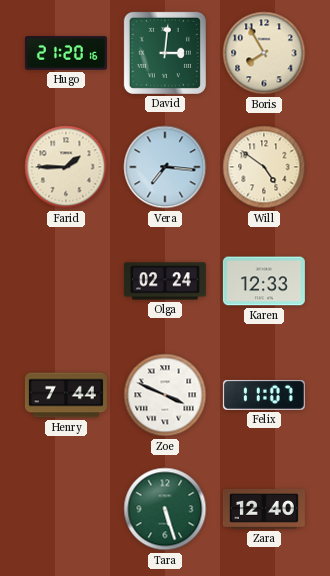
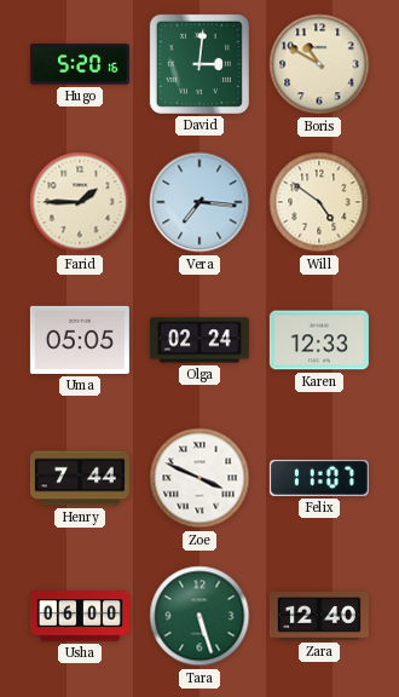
Hugo: 21:20 -> 5:20 (80, 64)
Boris: 7:55 -> 10:50 (319, 64)
Uma: none -> 05:05 (80, 340)
Usha: none -> 06:00 (80, 616)
